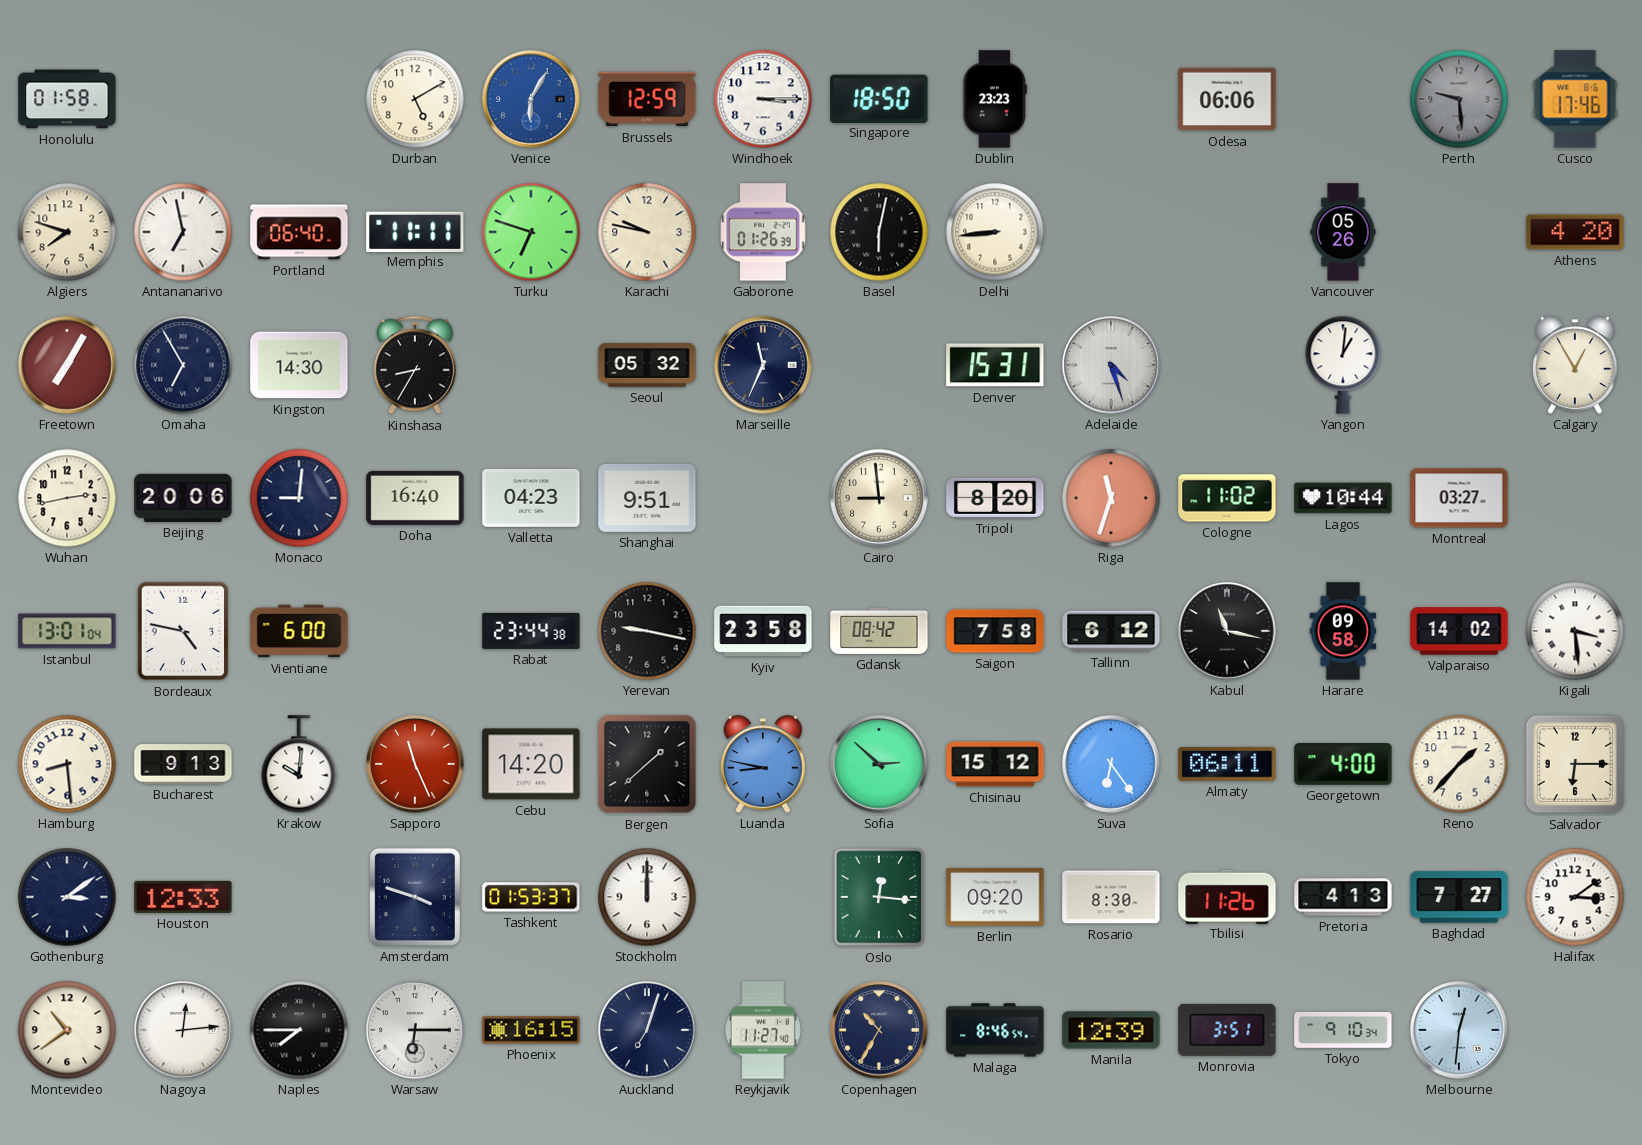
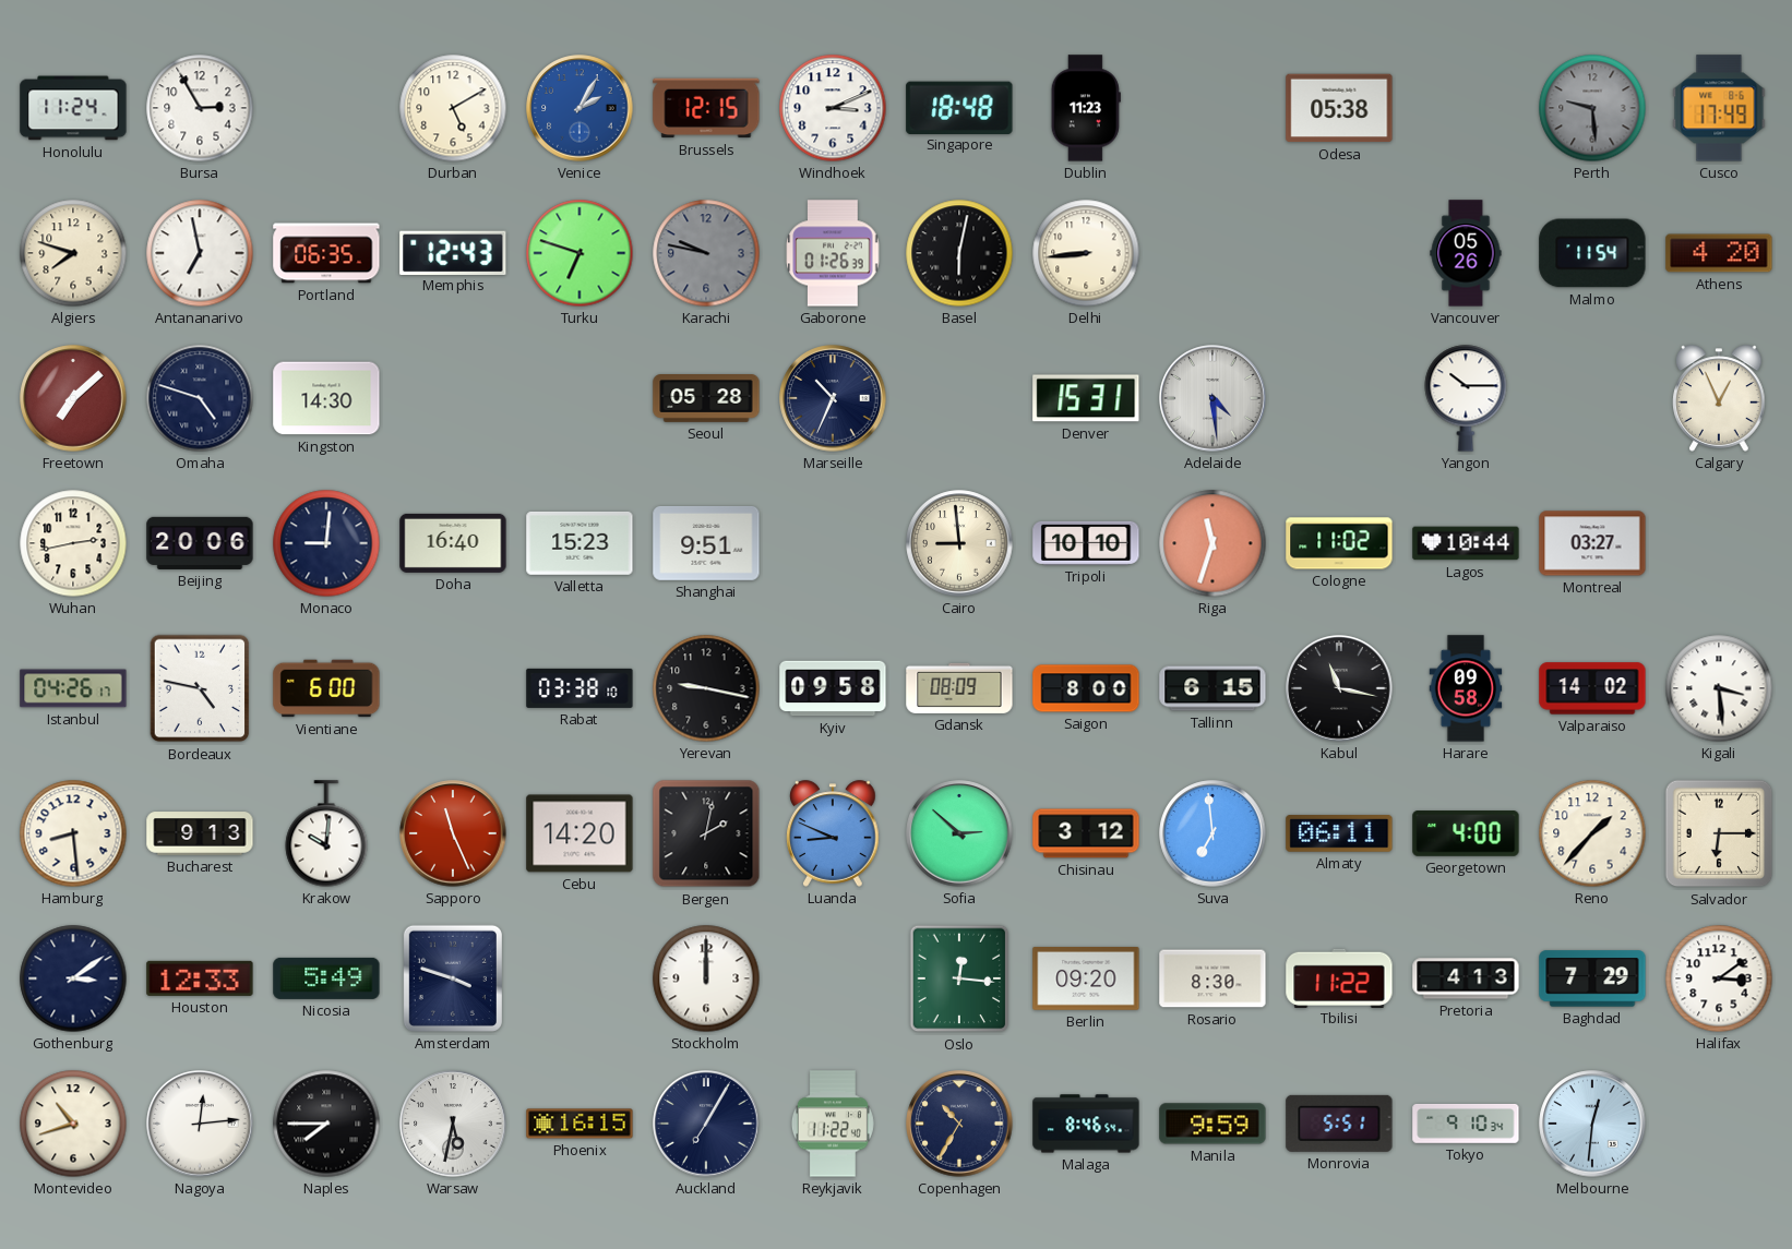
Honolulu: 01:58 -> 11:24 (73, 108)
Bursa: none -> 2:55 (200, 108)
Venice: 6:05 -> 2:05 (580, 108)
Brussels: 12:59 -> 12:15 (706, 108)
Windhoek: 3:15 -> 3:11 (833, 108)
Singapore: 18:50 -> 18:48 (959, 107)
Dublin: 23:23 -> 11:23 (1086, 108)
Odesa: 06:06 -> 05:38 (1339, 108)
Cusco: 17:46 -> 17:49 (1719, 108)
Portland: 06:40 -> 06:35 (326, 253)
Memphis: 11:11 -> 12:43 (453, 252)
Karachi dial: cream -> grey (706, 253)
Malmo: none -> 11:54 (1592, 253)
Freetown: 7:05 -> 7:08 (73, 398)
Omaha: 6:55 -> 4:48 (200, 398)
Kinshasa: 8:35 -> none (415, 365)
Seoul: 05:32 -> 05:28 (706, 399)
Marseille: 11:34 -> 10:34 (833, 398)
Adelaide: 4:27 -> 4:29 (1212, 398)
Yangon: 1:01 -> 10:15 (1466, 398)
Calgary: 12:55 -> 12:56 (1719, 398)
Valletta: 04:23 -> 15:23 (580, 543)
Tripoli: 8:20 -> 10:10 (1086, 543)
Istanbul: 13:01 -> 04:26 (73, 688)
Rabat: 23:44 -> 03:38 (580, 688)
Kyiv: 23:58 -> 09:58 (833, 688)
Gdansk: 08:42 -> 08:09 (959, 688)
Saigon: 7:58 -> 8:00 (1086, 688)
Tallinn: 6:12 -> 6:15 (1212, 688)
Bergen: 1:38 -> 2:02 (706, 833)
Luanda: 8:47 -> 8:49 (833, 833)
Chisinau: 15:12 -> 3:12 (1086, 833)
Suva: 6:24 -> 6:59 (1212, 833)
Nicosia: none -> 5:49 (326, 978)
Tashkent: 01:53 -> none (531, 897)
Tbilisi: 11:26 -> 11:22 (1339, 977)
Baghdad: 7:27 -> 7:29 (1592, 978)
Montevideo: 10:39 -> 10:42 (73, 1124)
Warsaw: 6:15 -> 5:32 (453, 1124)
Auckland: 7:03 -> 7:05 (706, 1124)
Reykjavik: 11:27 -> 11:22 (833, 1124)
Manila: 12:39 -> 9:59 (1212, 1124)
Monrovia: 3:51 -> 5:51 (1339, 1124)
